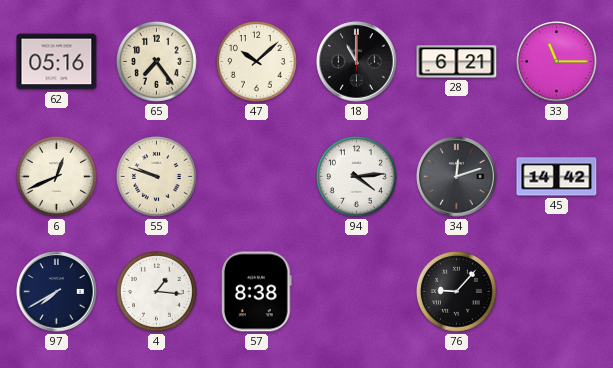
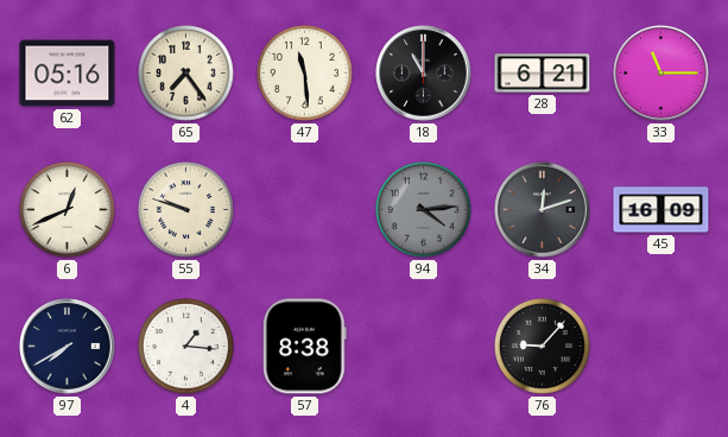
47: 10:08 -> 11:29 (305, 74)
94 dial: white -> grey (424, 210)
45: 14:42 -> 16:09 (661, 210)
